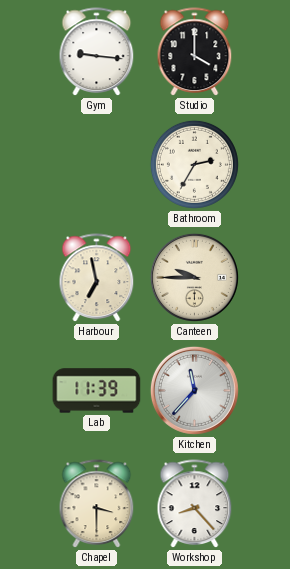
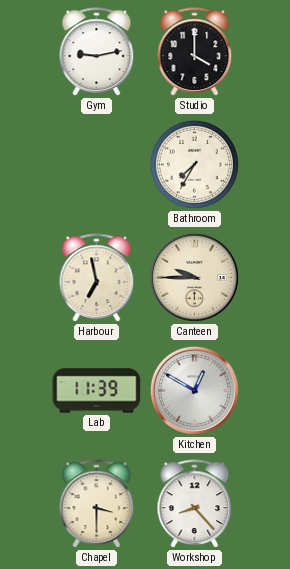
Gym: 9:16 -> 9:13 (97, 52)
Bathroom: 2:35 -> 7:35 (194, 164)
Kitchen: 11:37 -> 12:50 (194, 390)
